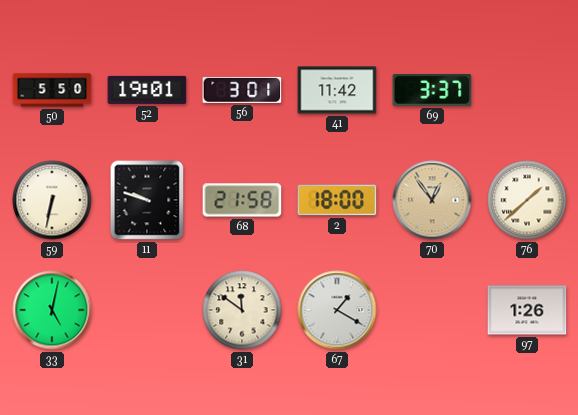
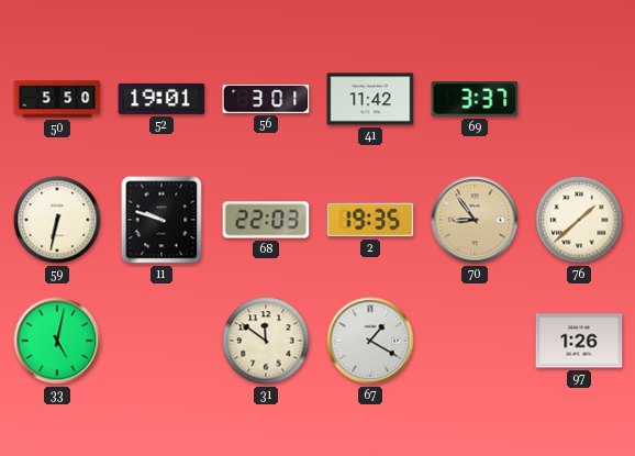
68: 21:58 -> 22:03 (266, 220)
2: 18:00 -> 19:35 (370, 220)
70: 12:54 -> 8:54 (475, 220)
